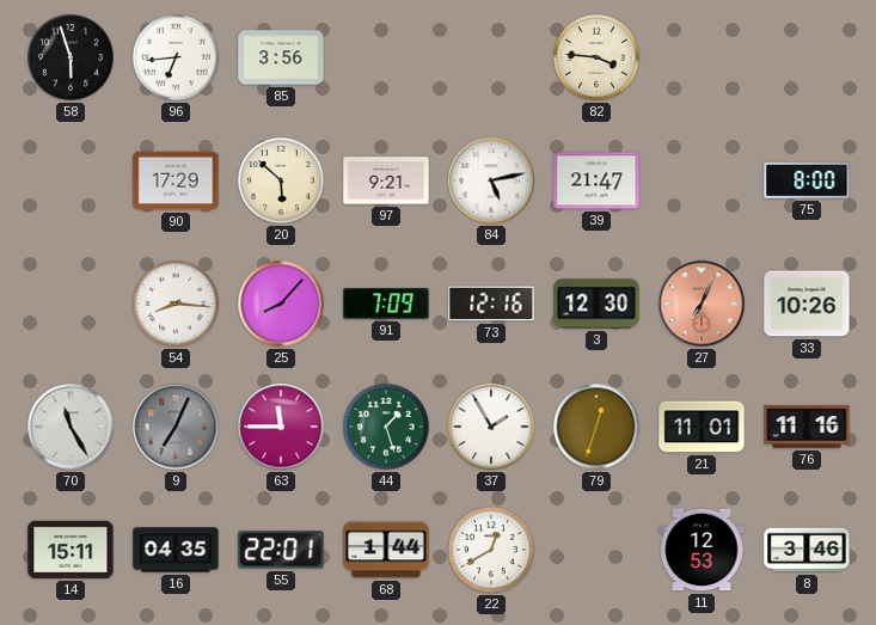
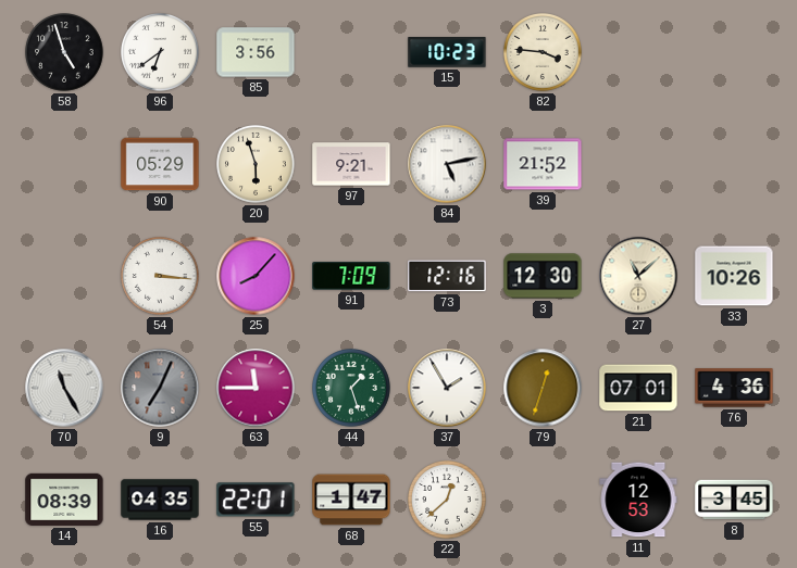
58: 5:57 -> 4:57 (65, 53)
96: 6:44 -> 6:39 (161, 53)
15: none -> 10:23 (447, 53)
90: 17:29 -> 05:29 (160, 164)
20: 5:52 -> 5:57 (257, 165)
39: 21:47 -> 21:52 (543, 164)
75: 8:00 -> none (807, 180)
54: 8:16 -> 3:16 (161, 277)
27: 7:04 -> 11:08 (638, 276)
27 dial: salmon -> cream (638, 276)
21: 11:01 -> 07:01 (638, 388)
76: 11:16 -> 4:36 (734, 388)
14: 15:11 -> 08:39 (64, 500)
68: 1:44 -> 1:47 (351, 500)
22: 12:40 -> 12:38 (448, 501)
8: 3:46 -> 3:45 (734, 500)
